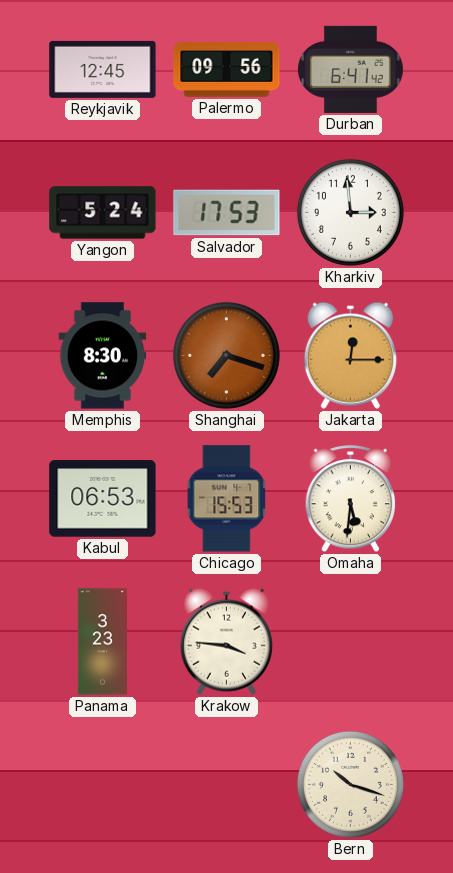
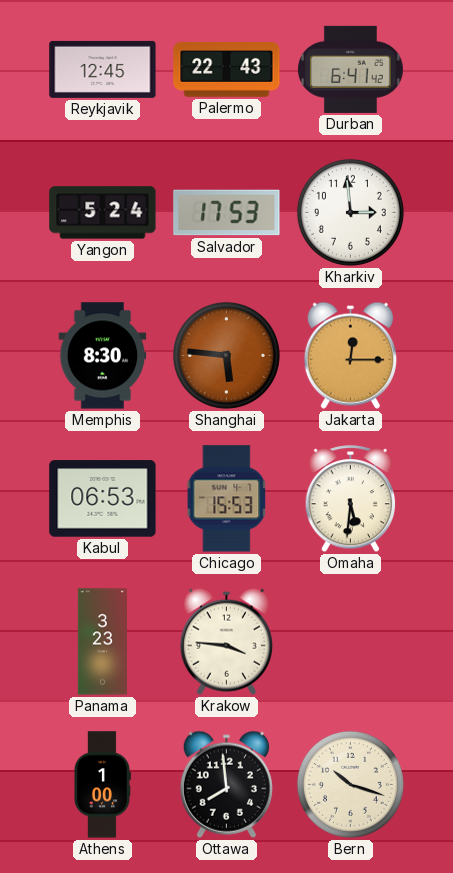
Palermo: 09:56 -> 22:43 (227, 69)
Shanghai: 7:18 -> 5:46 (226, 355)
Athens: none -> 1:00 (102, 785)
Ottawa: none -> 7:59 (226, 784)
